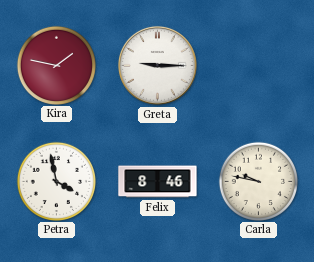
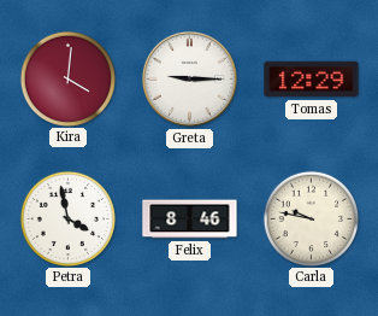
Kira: 1:47 -> 4:01 (67, 78)
Tomas: none -> 12:29 (312, 80)
